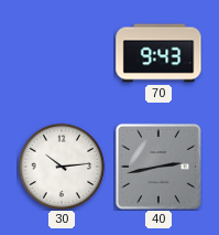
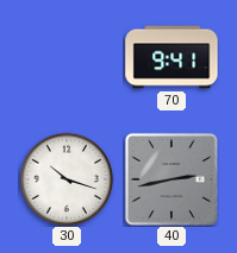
70: 9:43 -> 9:41 (171, 57)
30: 10:14 -> 10:18 (67, 179)
